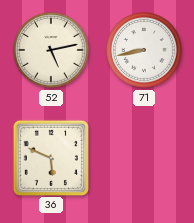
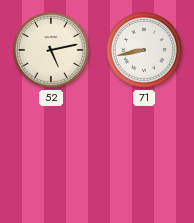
36: 5:49 -> none (50, 157)
